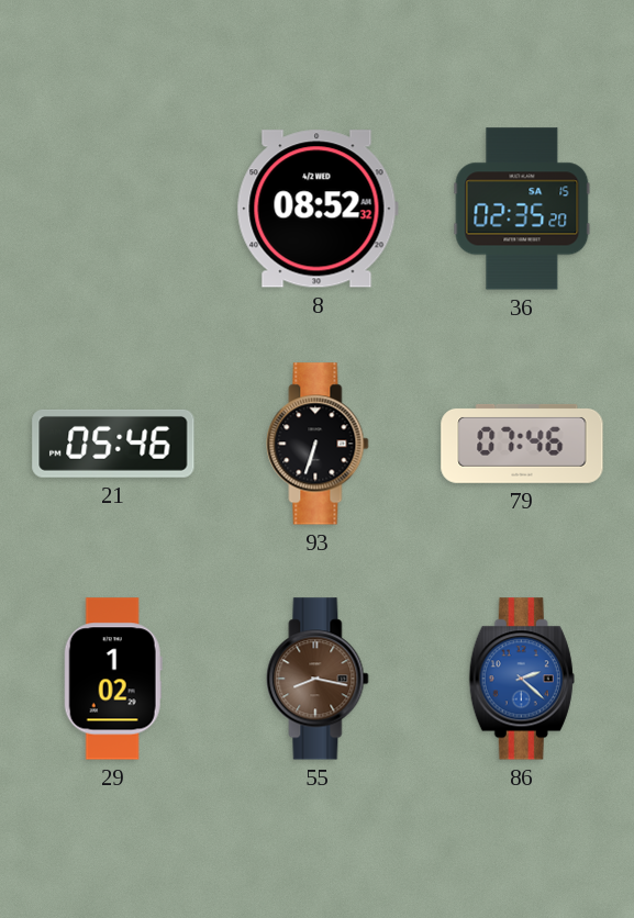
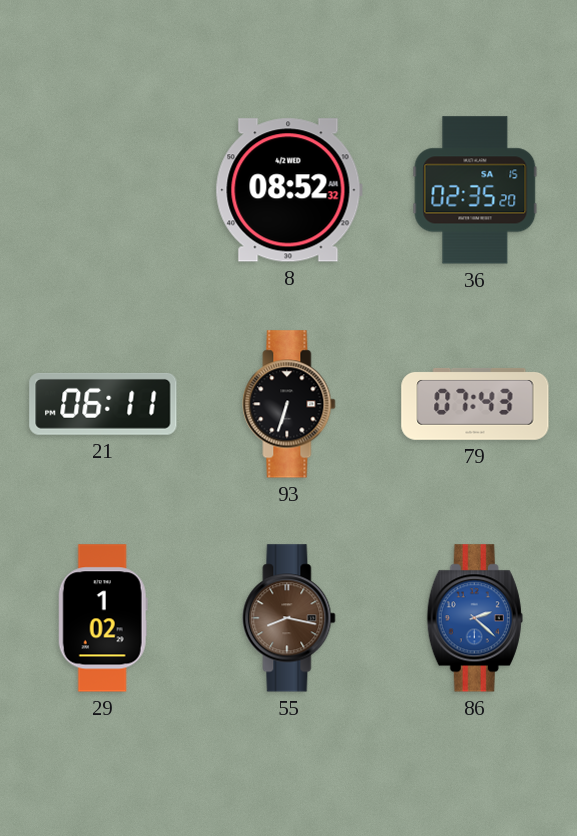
21: 05:46 -> 06:11 (103, 404)
79: 07:46 -> 07:43 (475, 404)
